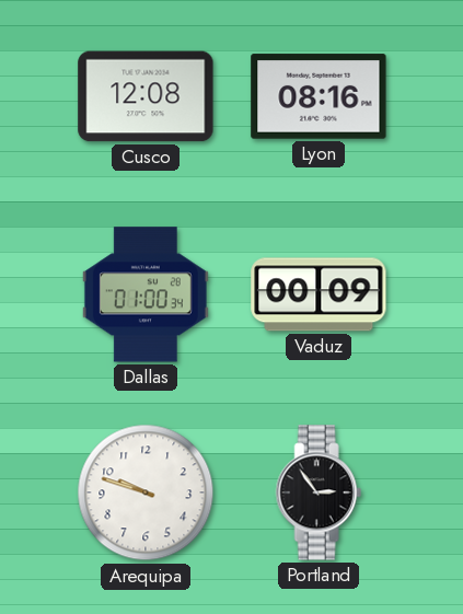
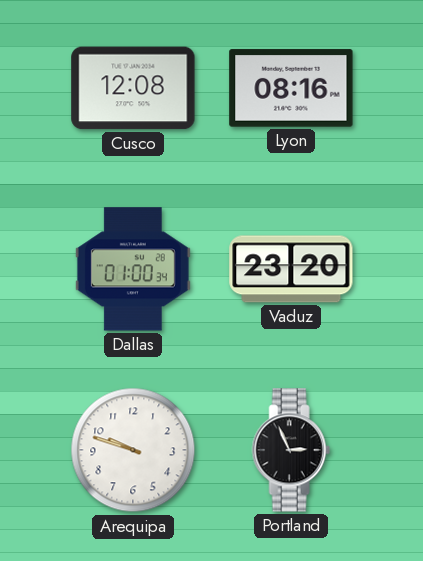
Vaduz: 00:09 -> 23:20 (291, 269)
Portland: 2:54 -> 2:56 (291, 450)
